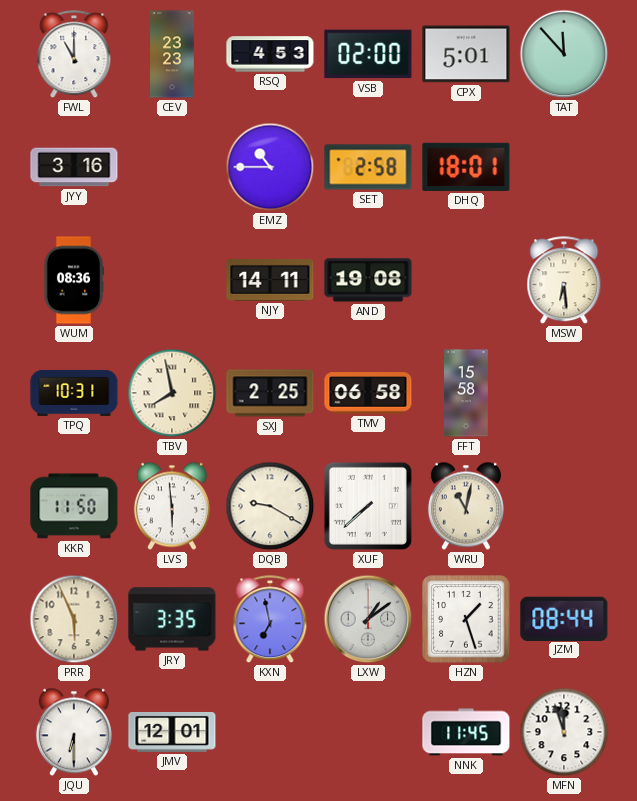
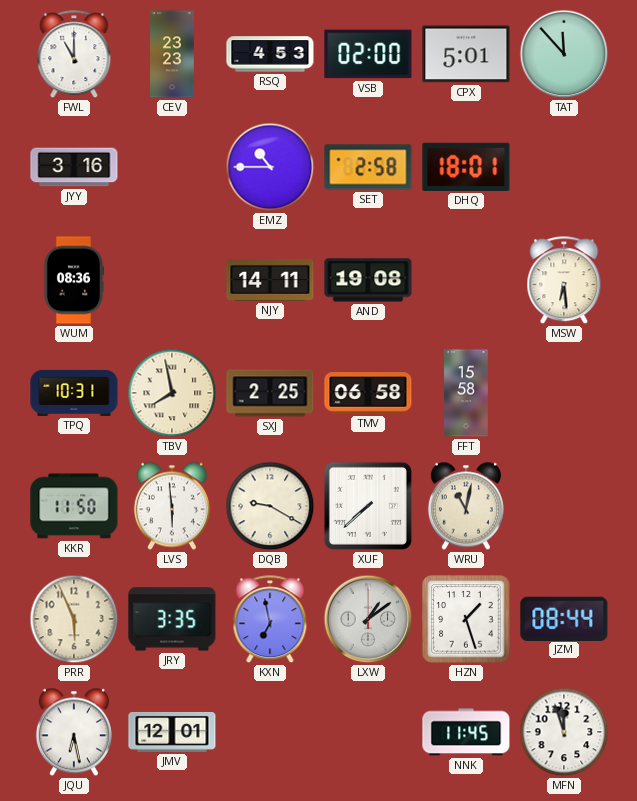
JQU: 6:30 -> 6:28 (74, 732)
